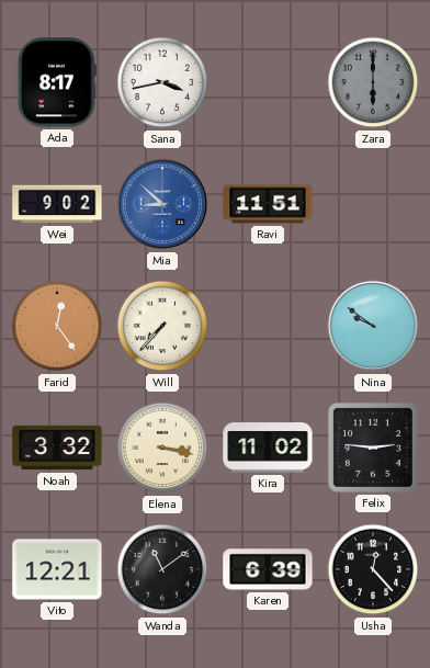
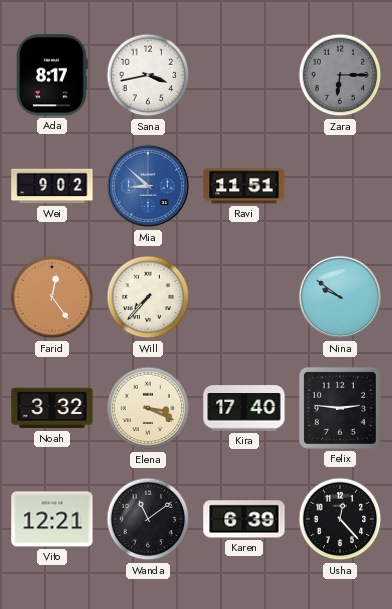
Zara: 6:00 -> 6:15 (340, 75)
Elena: 3:17 -> 3:19 (148, 408)
Kira: 11:02 -> 17:40 (244, 408)
